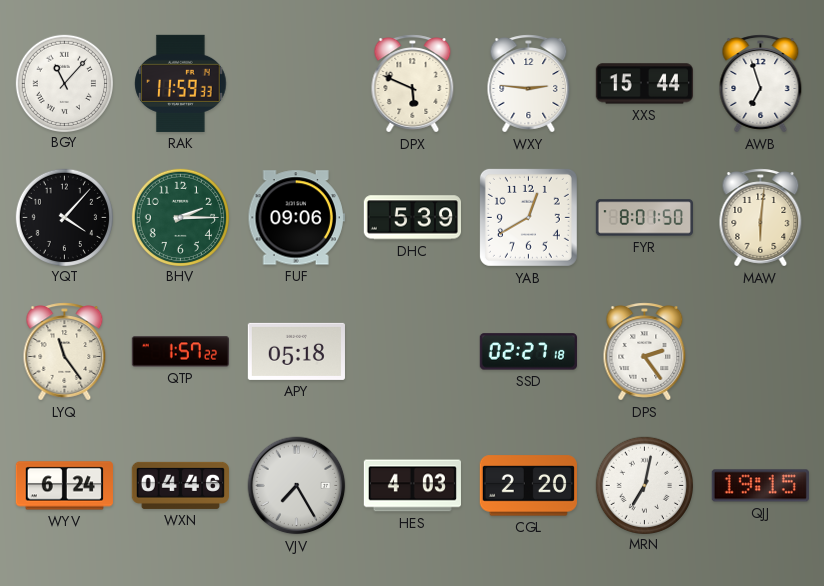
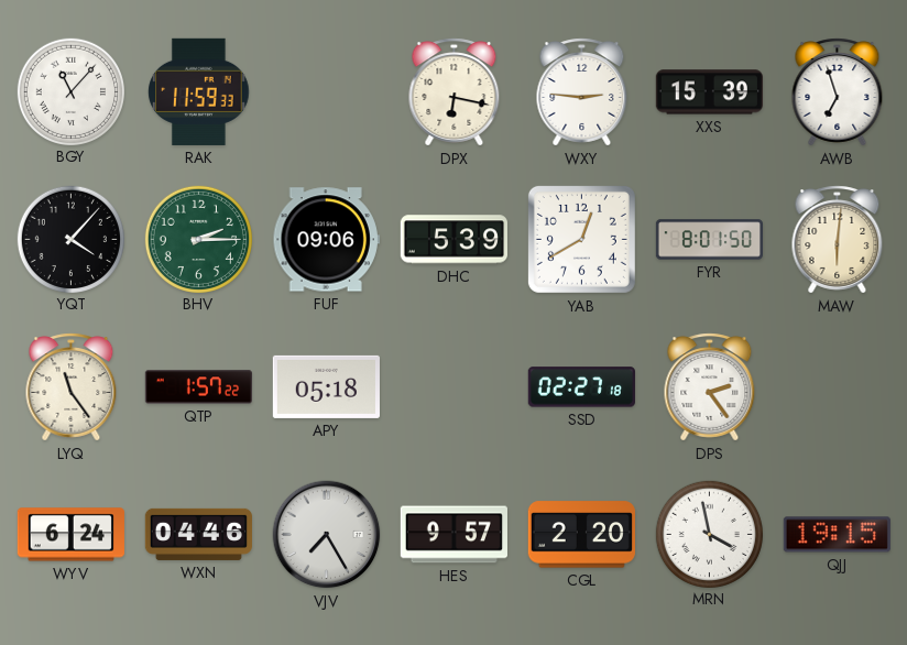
DPX: 5:49 -> 6:17 (455, 92)
XXS: 15:44 -> 15:39 (709, 92)
HES: 4:03 -> 9:57 (453, 535)
MRN: 7:02 -> 3:58 (709, 534)
